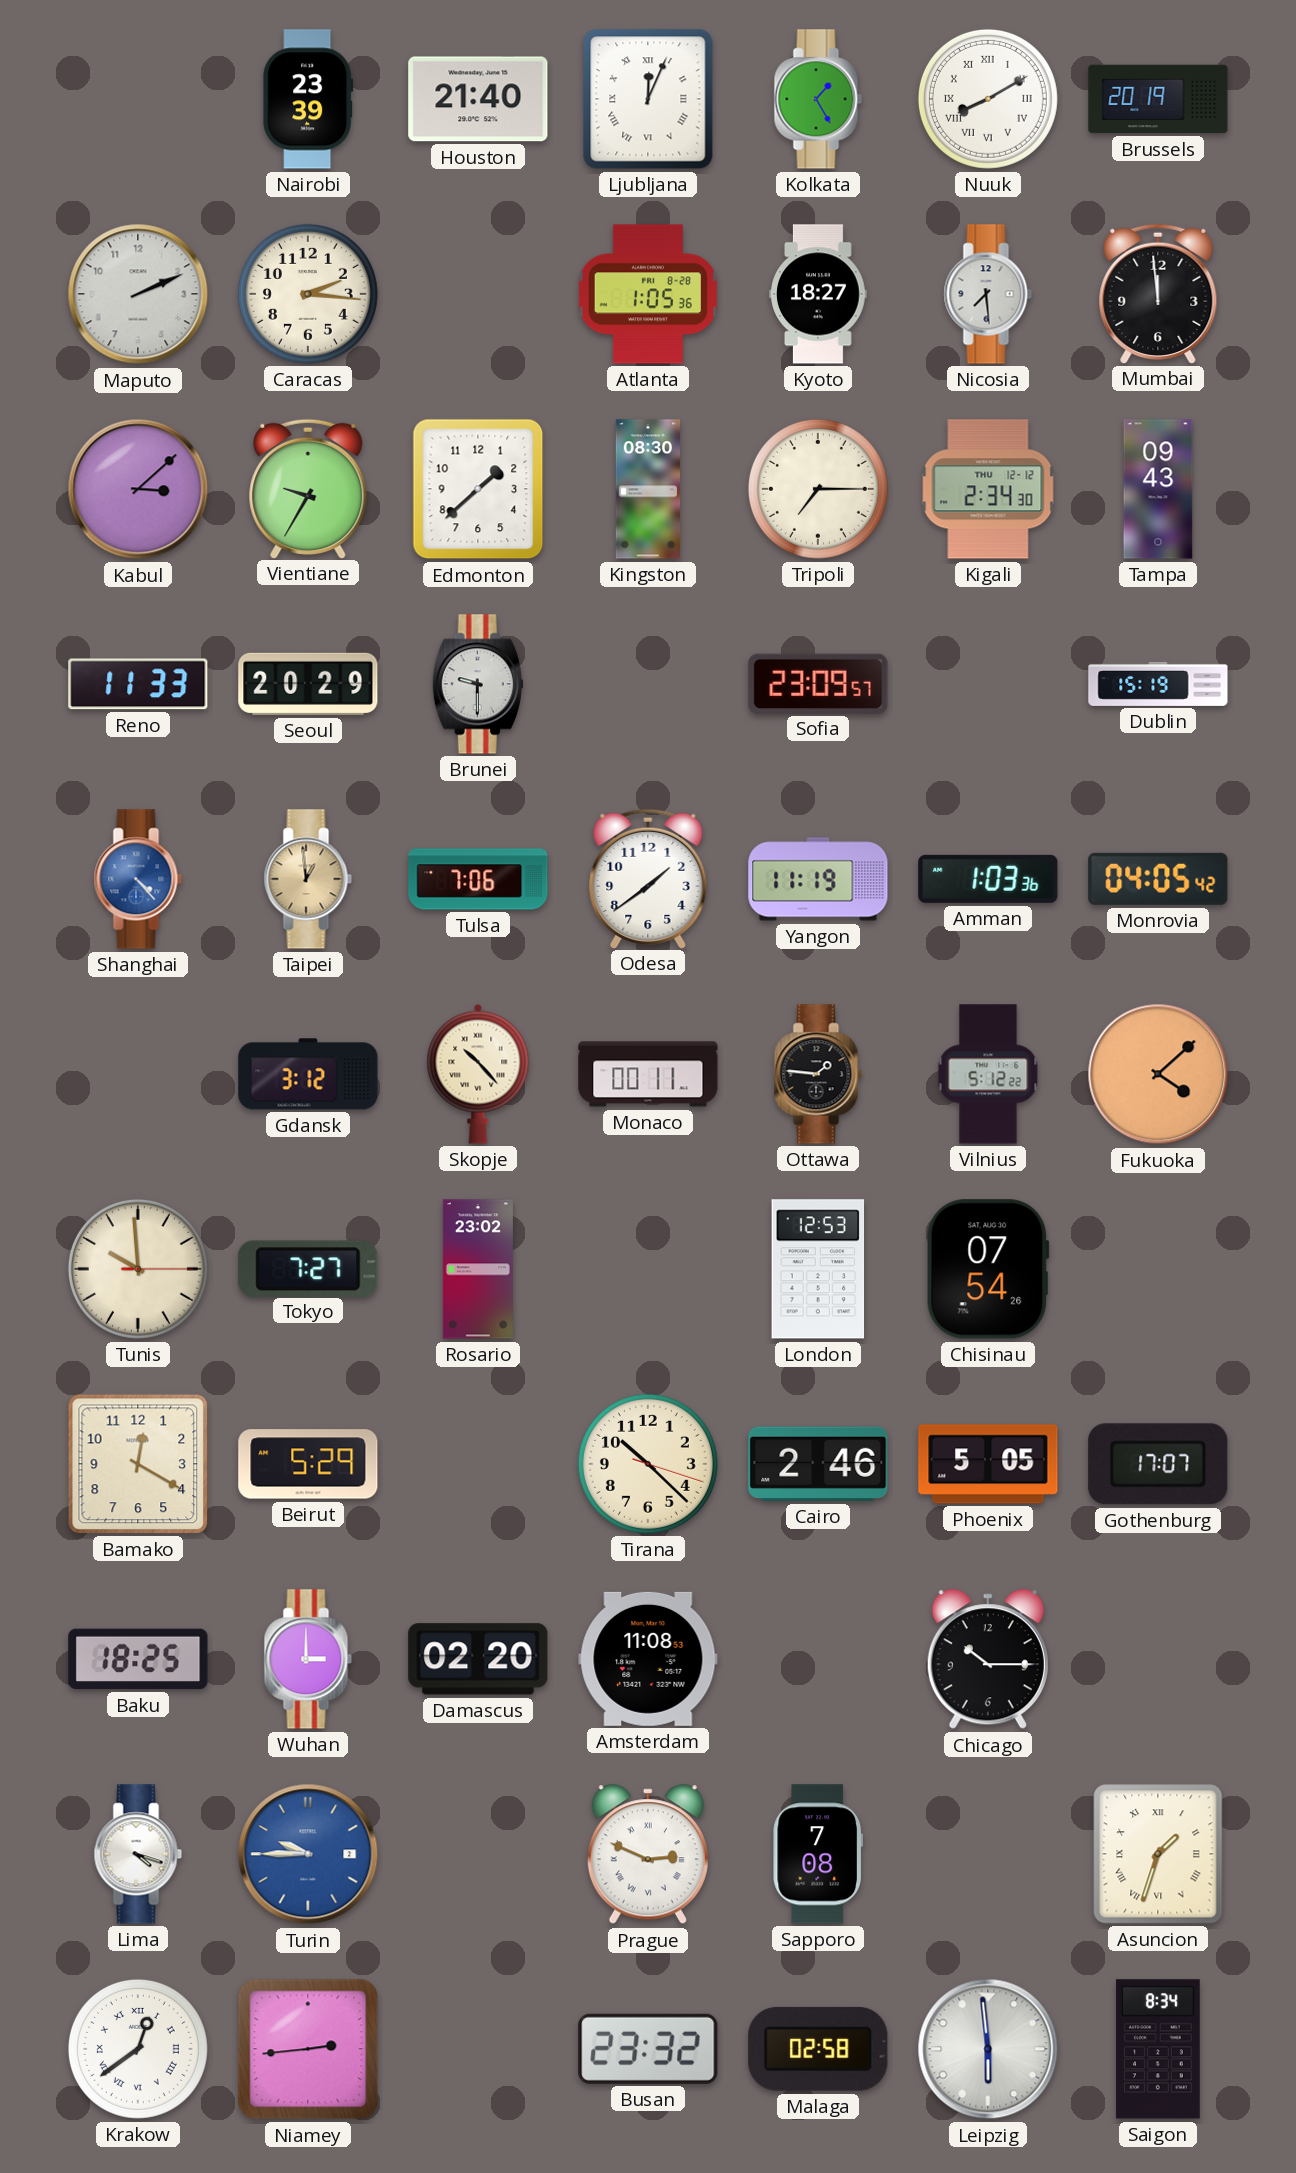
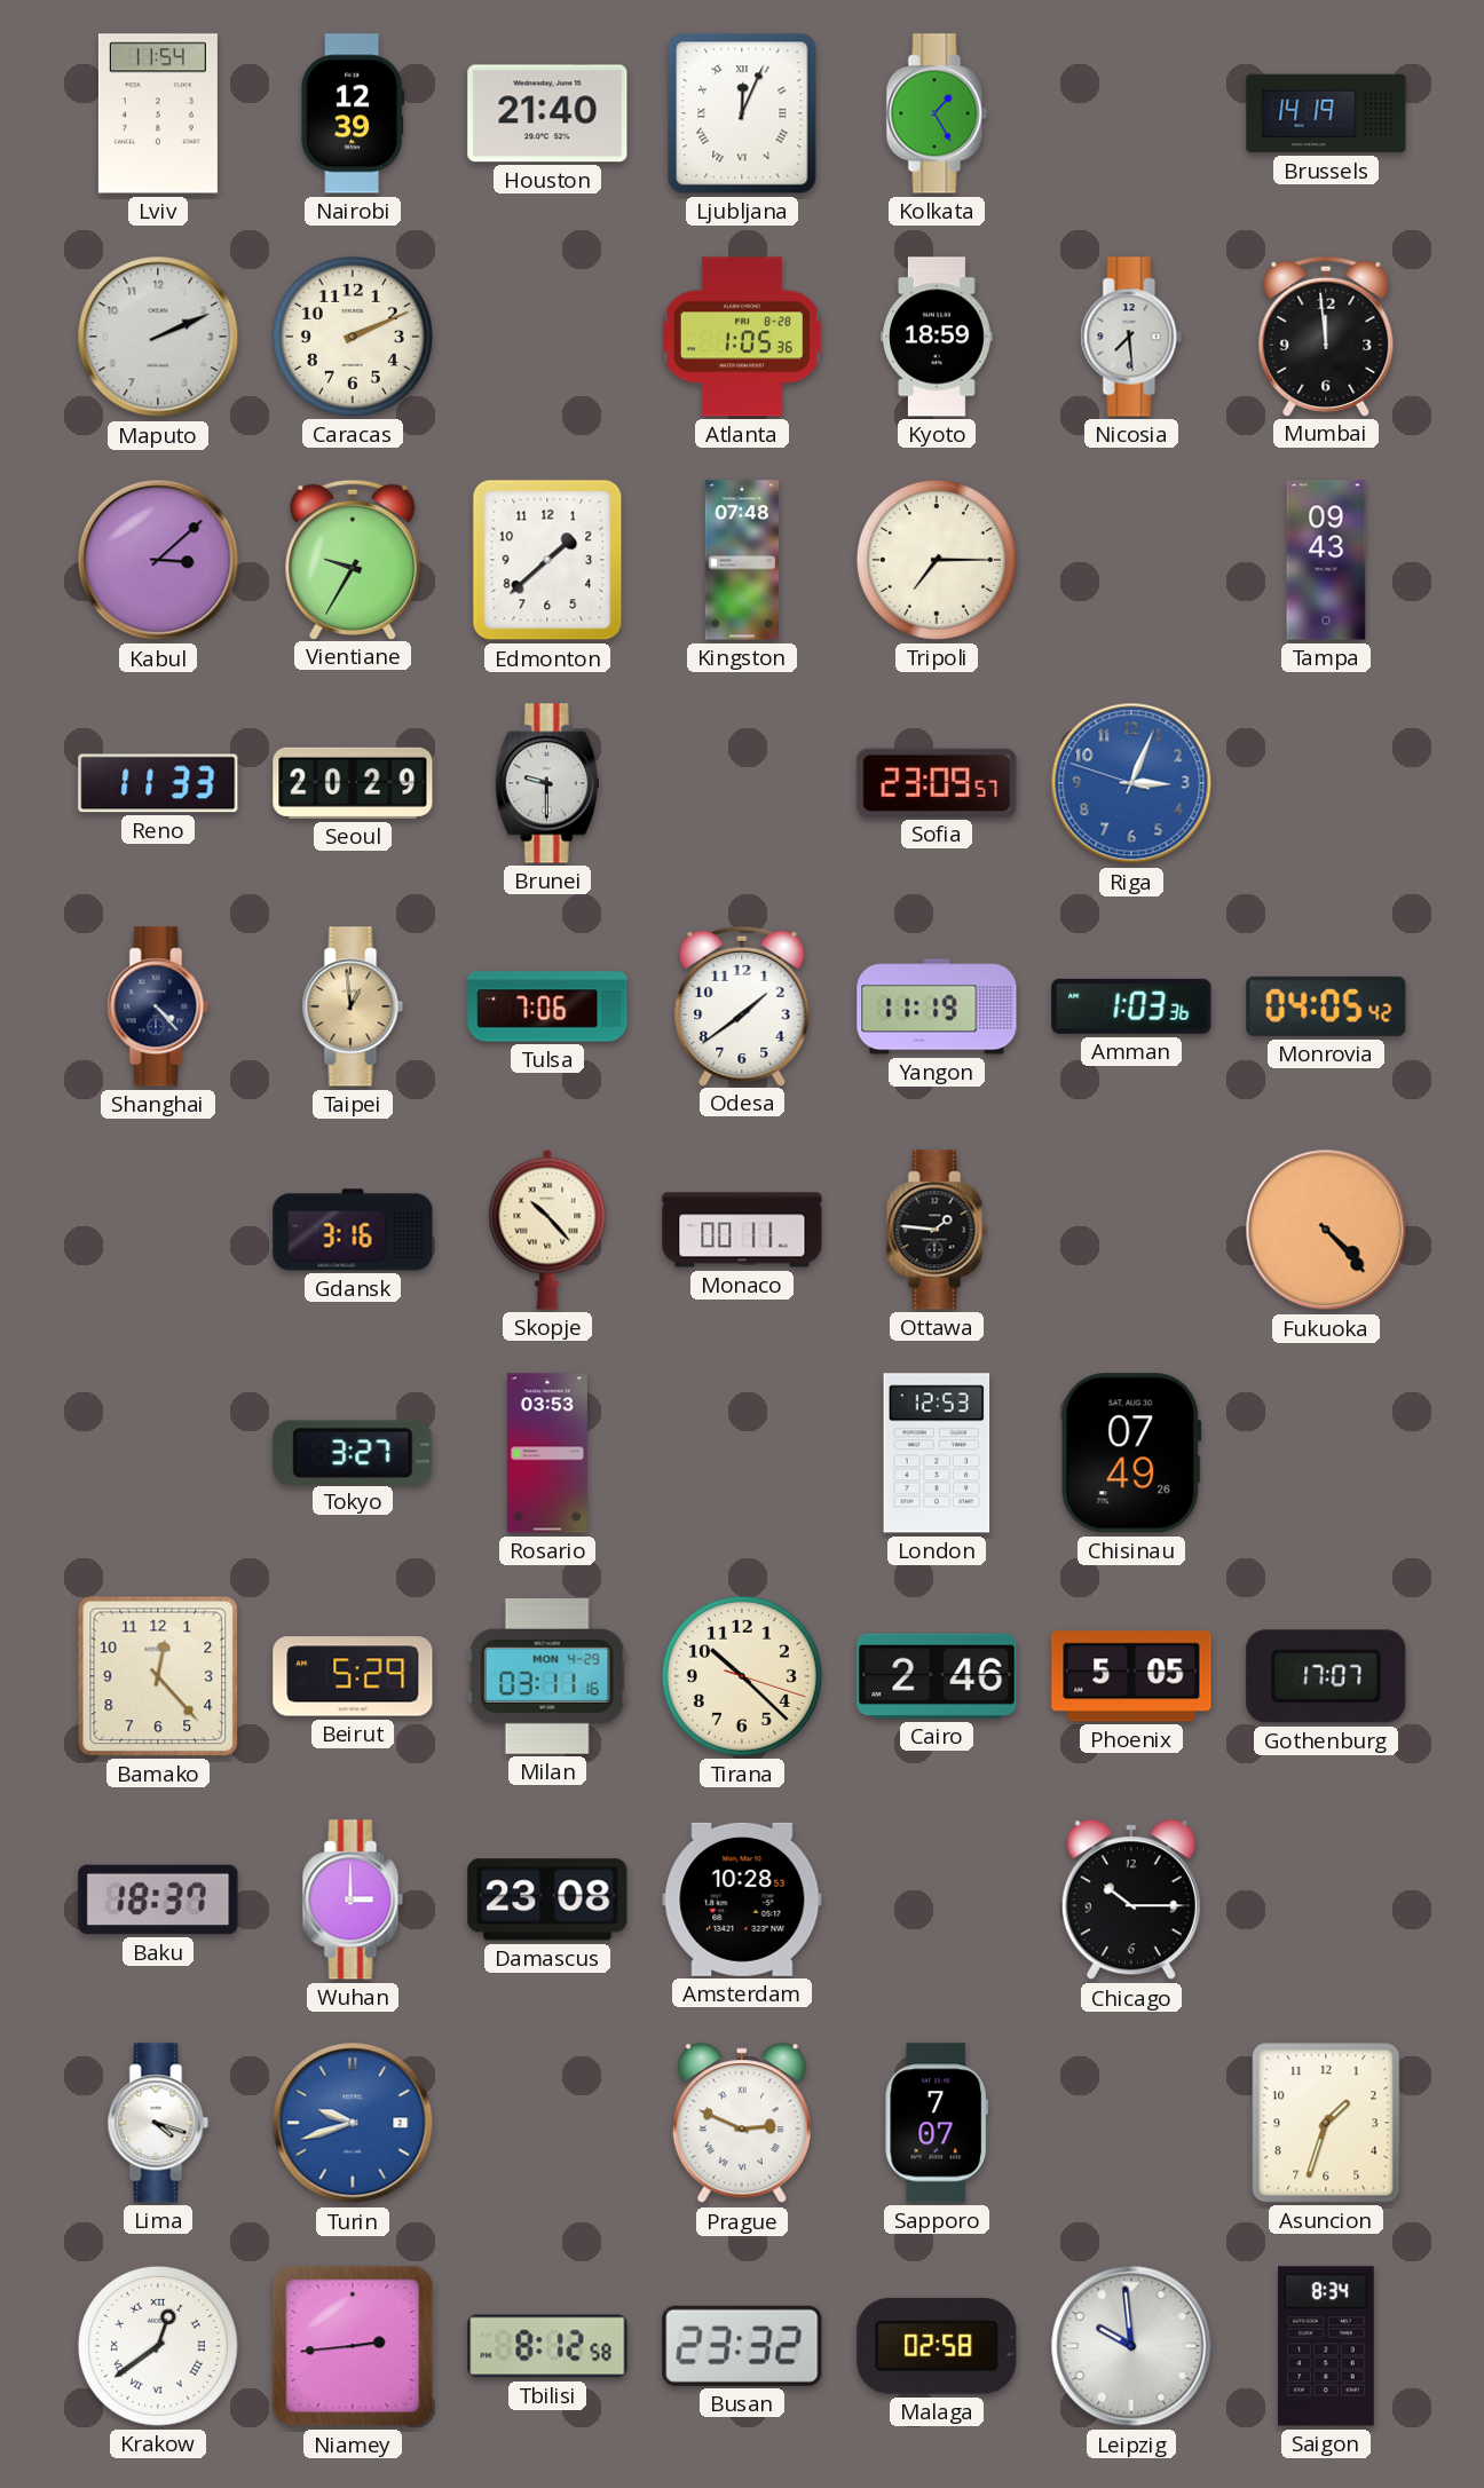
Lviv: none -> 11:54 (158, 113)
Nairobi: 23:39 -> 12:39 (353, 113)
Nuuk: 8:10 -> none (988, 99)
Brussels: 20:19 -> 14:19 (1326, 113)
Caracas: 2:16 -> 2:11 (353, 337)
Kyoto: 18:27 -> 18:59 (937, 337)
Kingston: 08:30 -> 07:48 (742, 560)
Kigali: 2:34 -> none (988, 489)
Riga: none -> 3:03 (1131, 783)
Dublin: 15:19 -> none (1158, 684)
Shanghai dial: blue -> navy (158, 1006)
Gdansk: 3:12 -> 3:16 (353, 1230)
Vilnius: 5:12 -> none (988, 1074)
Fukuoka: 4:08 -> 4:23 (1326, 1230)
Tunis: 9:59 -> none (138, 1269)
Tokyo: 7:27 -> 3:27 (353, 1452)
Rosario: 23:02 -> 03:53 (547, 1453)
Chisinau: 07:54 -> 07:49 (1131, 1453)
Bamako: 12:20 -> 12:23 (158, 1676)
Milan: none -> 03:11 (547, 1676)
Baku: 18:25 -> 18:37 (158, 1899)
Damascus: 02:20 -> 23:08 (547, 1899)
Amsterdam: 11:08 -> 10:28 (742, 1899)
Turin: 9:45 -> 9:42 (353, 2123)
Sapporo: 7:08 -> 7:07 (936, 2123)
Asuncion numerals: Roman -> Arabic (1326, 2123)
Tbilisi: none -> 8:12 (547, 2346)
Leipzig: 5:59 -> 9:59 (1131, 2346)
